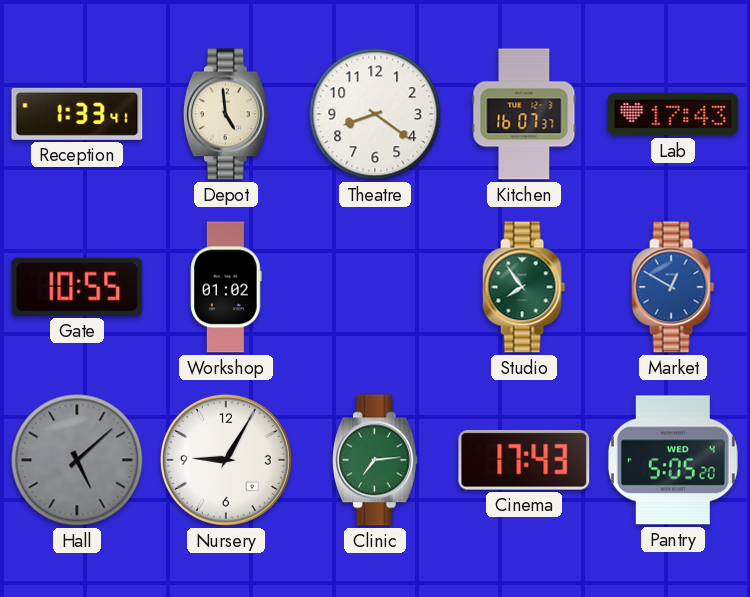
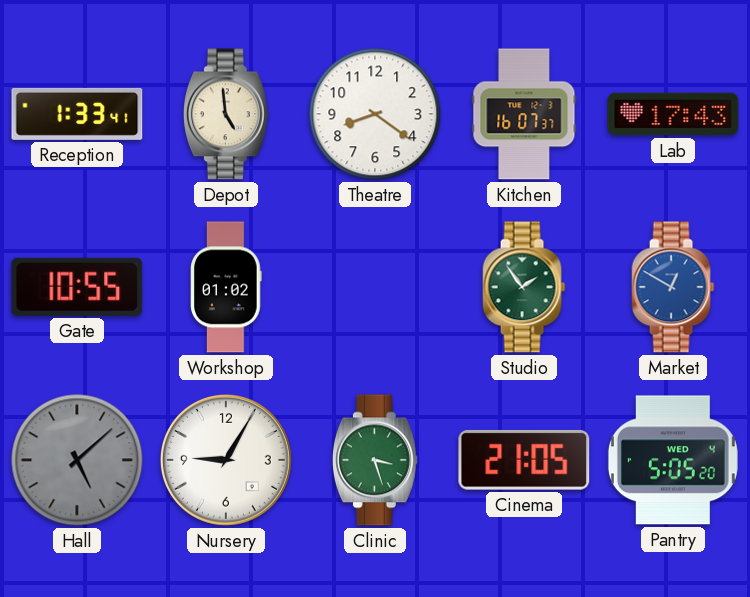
Studio: 7:54 -> 1:54 (524, 287)
Clinic: 7:14 -> 3:27 (375, 460)
Cinema: 17:43 -> 21:05 (524, 460)
